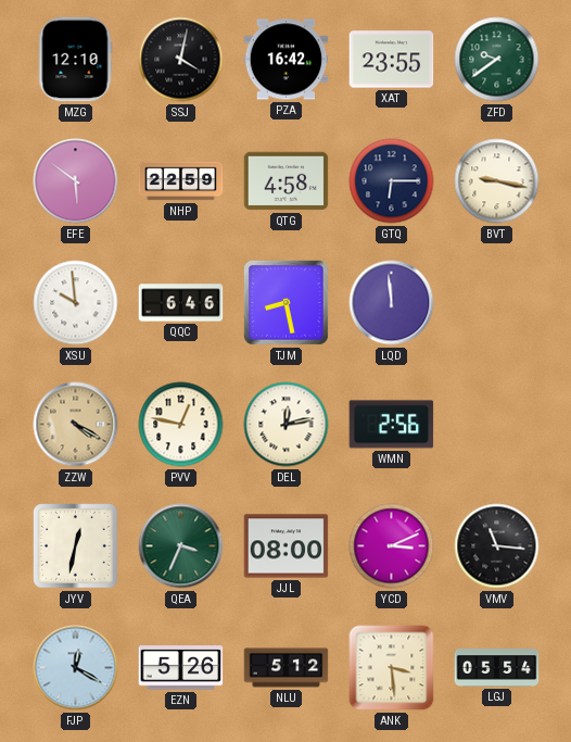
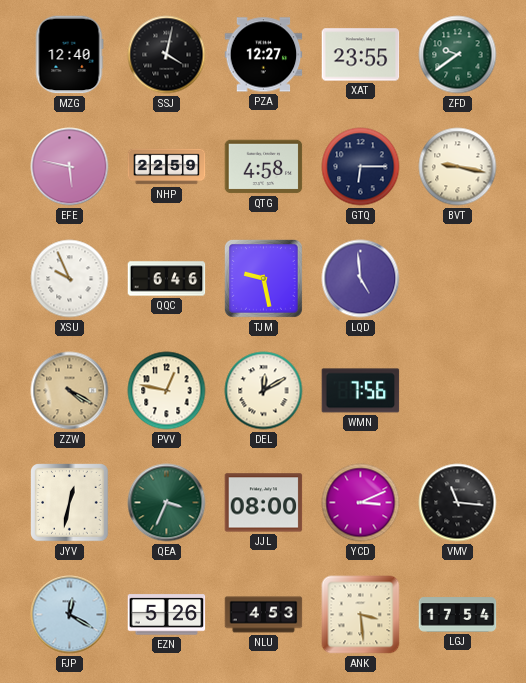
MZG: 12:10 -> 12:40 (69, 55)
PZA: 16:42 -> 12:27 (264, 55)
EFE: 5:51 -> 5:47 (70, 167)
XSU: 9:59 -> 9:56 (70, 279)
TJM: 8:28 -> 9:28 (263, 278)
LQD: 11:59 -> 4:59 (361, 279)
DEL: 12:13 -> 12:10 (264, 391)
WMN: 2:56 -> 7:56 (361, 391)
NLU: 5:12 -> 4:53 (264, 615)
LGJ: 05:54 -> 17:54 (458, 615)
